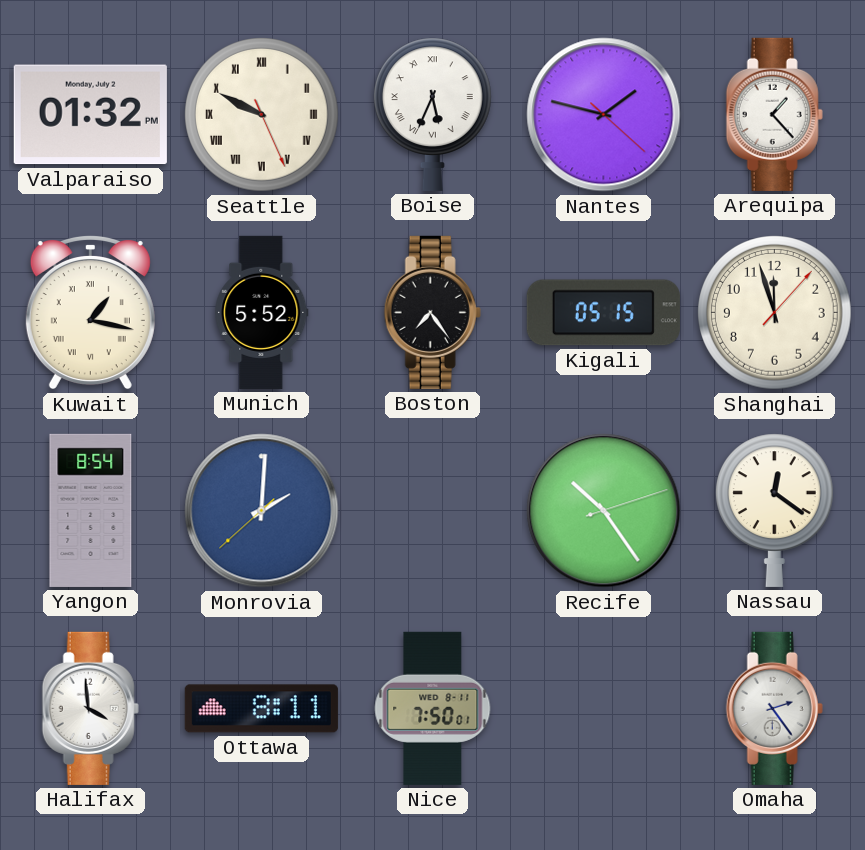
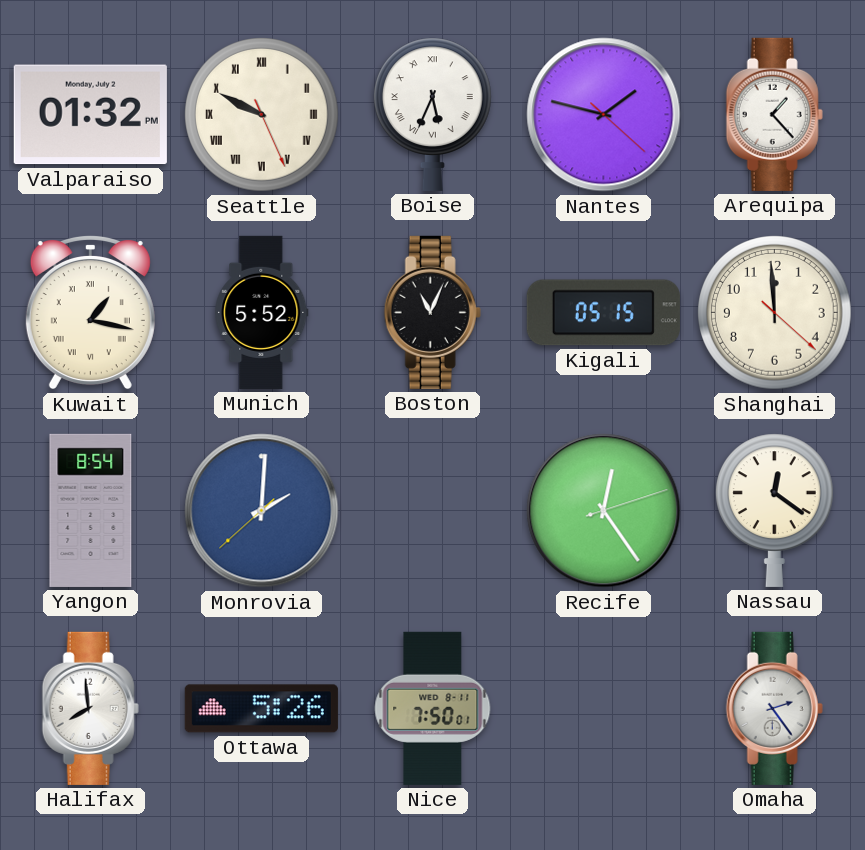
Boston: 7:24 -> 11:04 (432, 312)
Shanghai: 11:57 -> 11:59 (775, 313)
Recife: 10:24 -> 12:24 (604, 511)
Halifax: 3:59 -> 7:59 (90, 708)
Ottawa: 8:11 -> 5:26 (261, 709)
